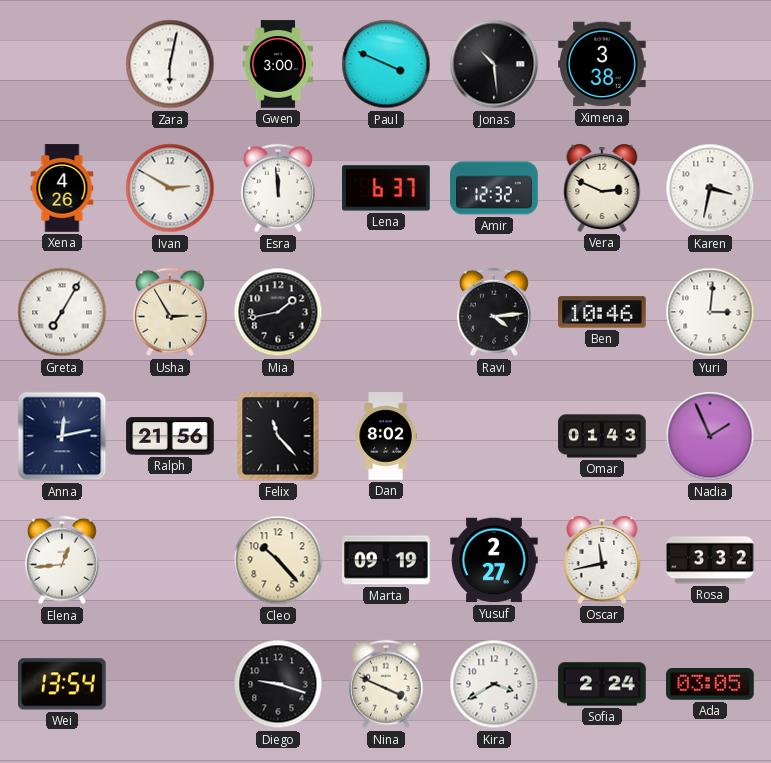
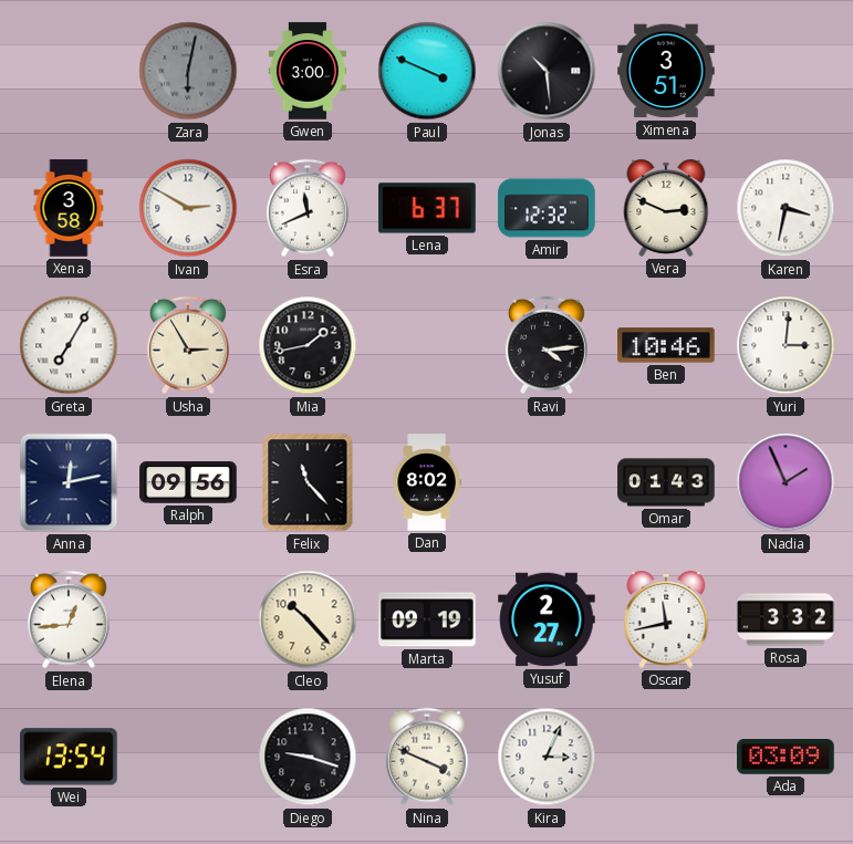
Zara dial: white -> grey (188, 71)
Ximena: 3:38 -> 3:51 (666, 71)
Xena: 4:26 -> 3:58 (69, 208)
Esra: 11:59 -> 11:41 (309, 208)
Ralph: 21:56 -> 09:56 (188, 482)
Kira: 3:40 -> 3:04 (547, 757)
Sofia: 2:24 -> none (602, 684)
Ada: 03:05 -> 03:09 (786, 757)
